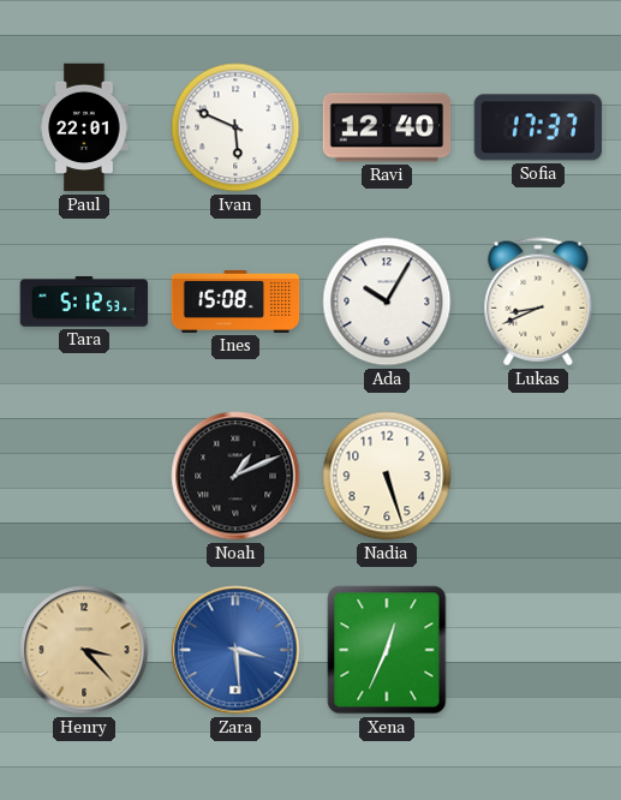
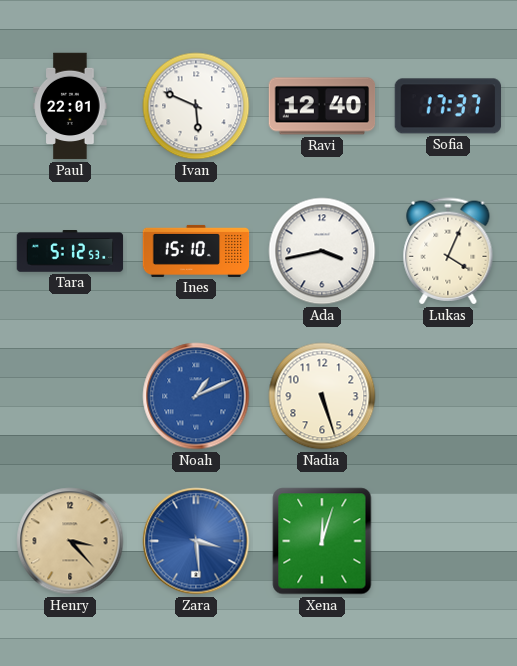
Ines: 15:08 -> 15:10 (196, 251)
Ada: 10:05 -> 3:43 (322, 251)
Lukas: 8:41 -> 4:04 (448, 251)
Noah dial: black -> blue (196, 396)
Xena: 12:34 -> 12:03 (322, 541)
